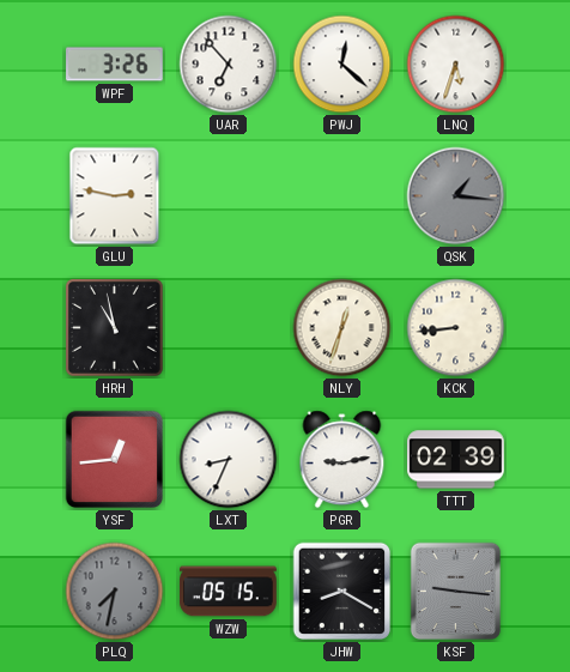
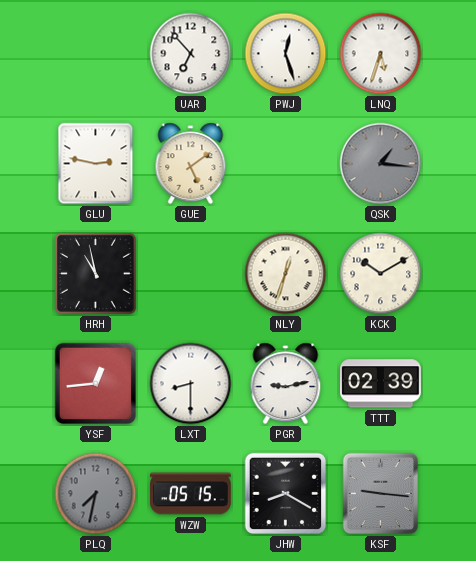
WPF: 3:26 -> none (115, 65)
PWJ: 12:22 -> 12:27 (286, 54)
GUE: none -> 5:09 (191, 164)
KCK: 8:44 -> 10:10 (381, 274)
LXT: 8:34 -> 8:30 (191, 384)
